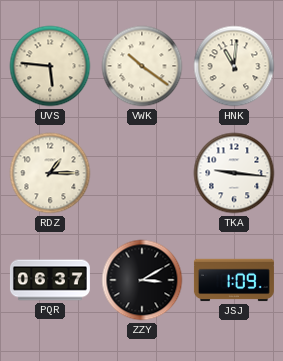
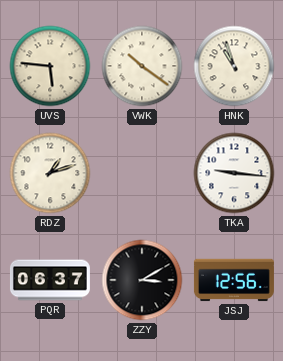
HNK: 11:01 -> 10:57 (234, 66)
RDZ: 1:15 -> 1:12 (50, 173)
JSJ: 1:09 -> 12:56 (234, 280)
